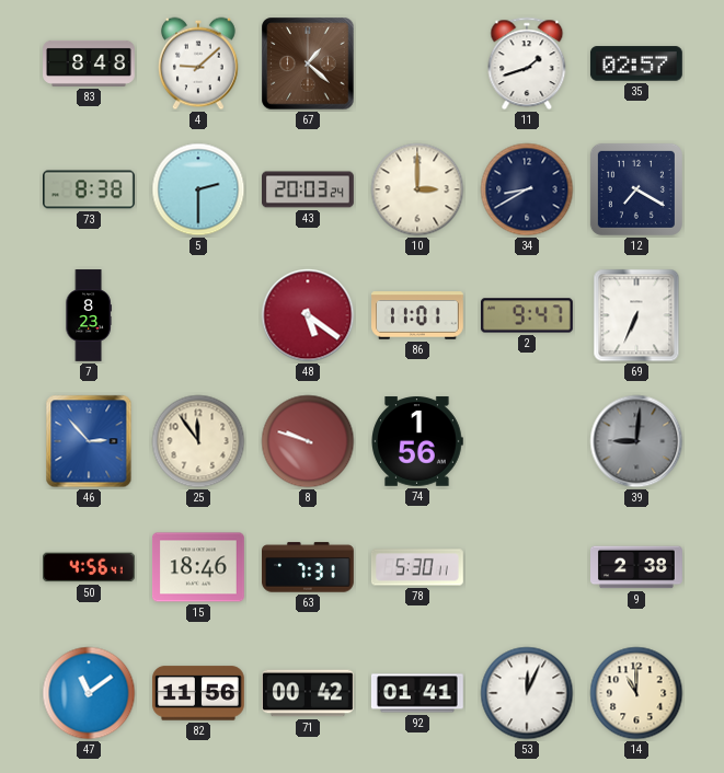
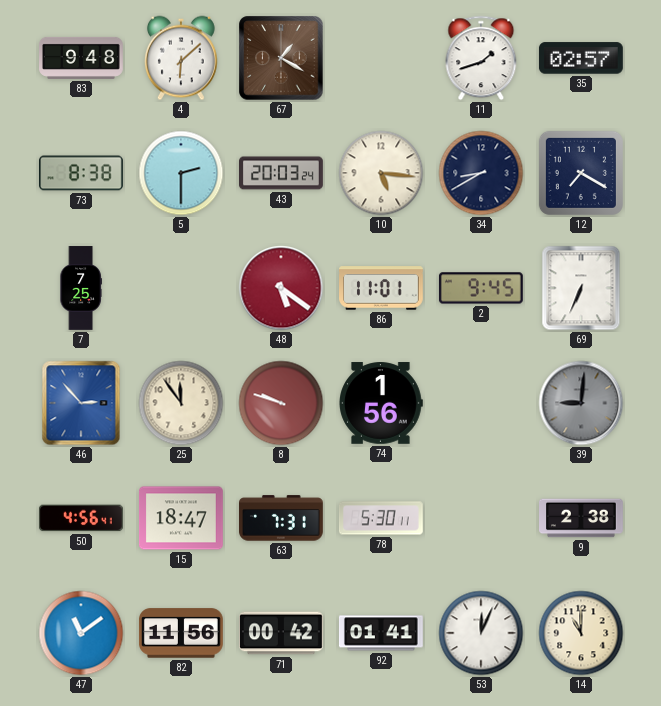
83: 8:48 -> 9:48 (82, 58)
4: 9:08 -> 6:08 (181, 58)
67: 1:22 -> 1:20 (281, 58)
10: 3:00 -> 5:16 (381, 173)
7: 8:23 -> 7:25 (81, 288)
2: 9:47 -> 9:45 (481, 288)
15: 18:46 -> 18:47 (182, 518)
